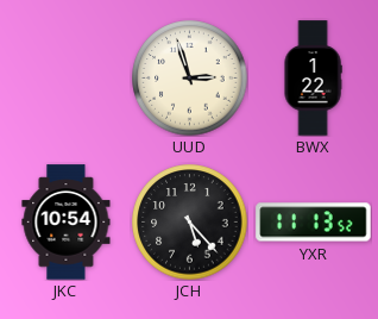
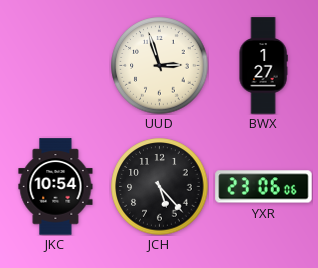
BWX: 1:22 -> 1:27 (263, 66)
YXR: 11:13 -> 23:06 (264, 187)
